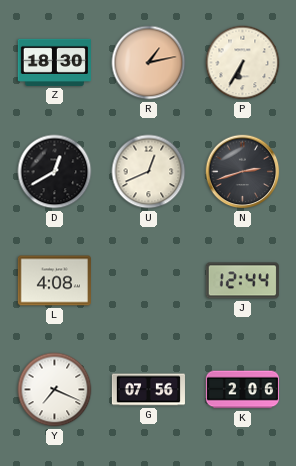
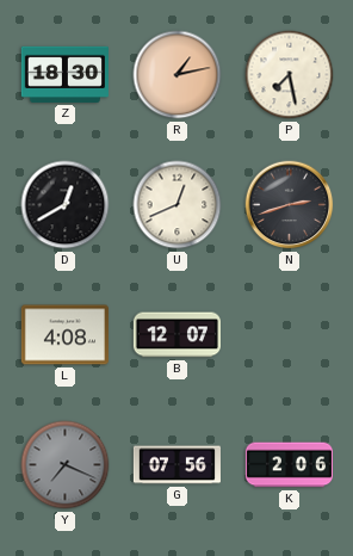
P: 6:35 -> 7:28 (290, 75)
B: none -> 12:07 (176, 335)
J: 12:44 -> none (242, 281)
Y dial: white -> grey (66, 465)
